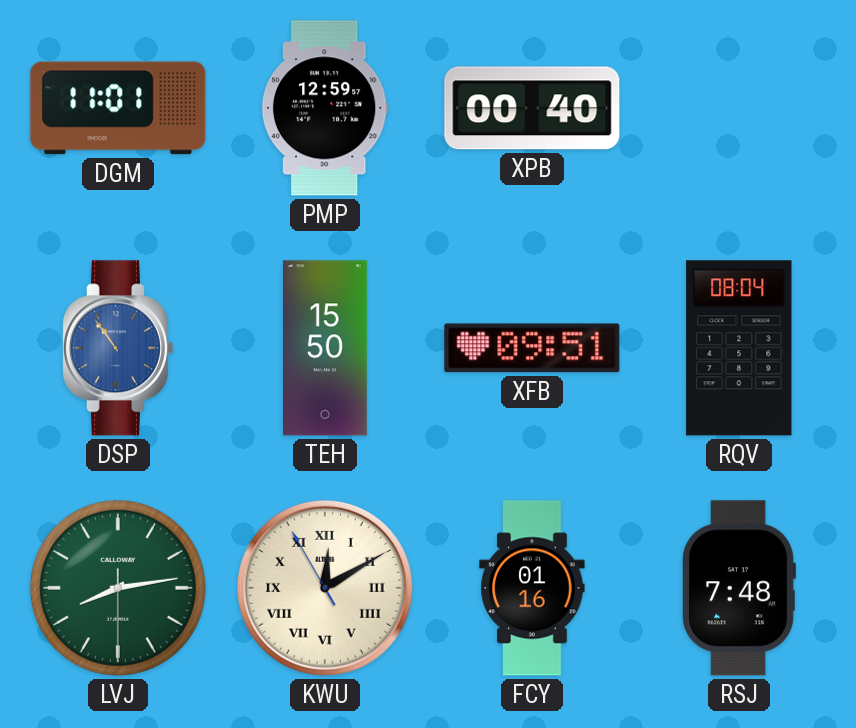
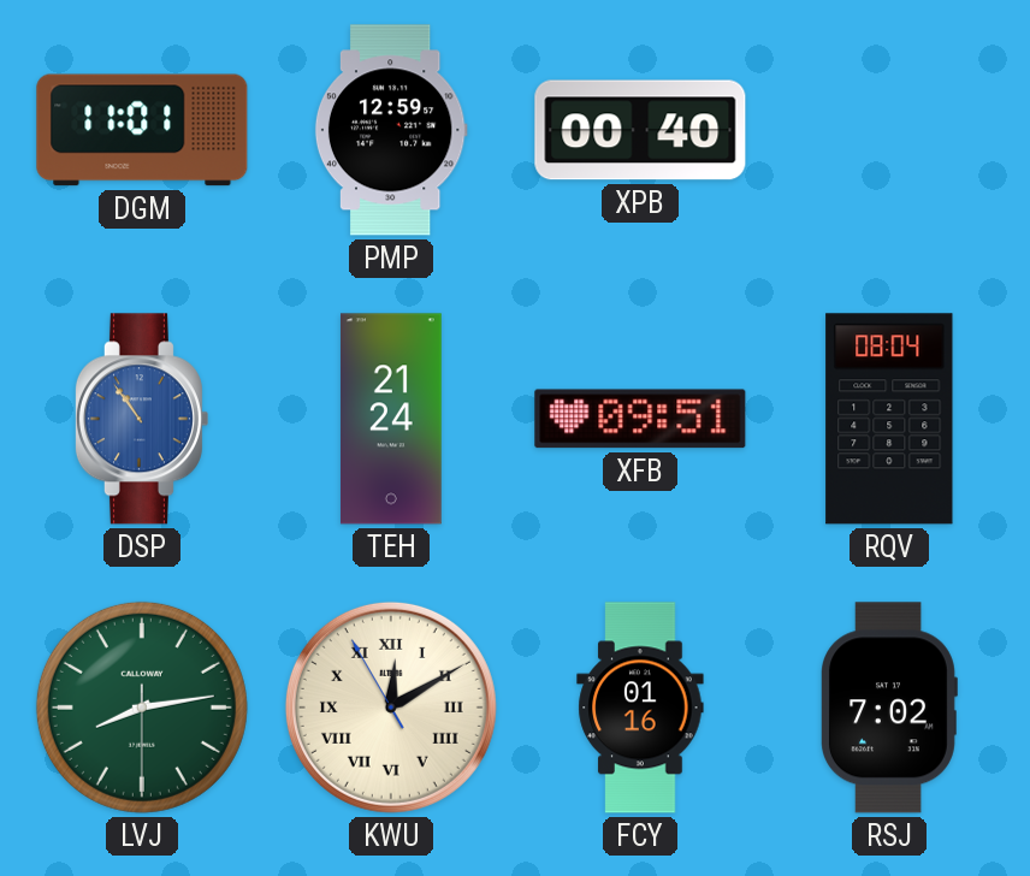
TEH: 15:50 -> 21:24 (391, 419)
RSJ: 7:48 -> 7:02 (889, 708)
